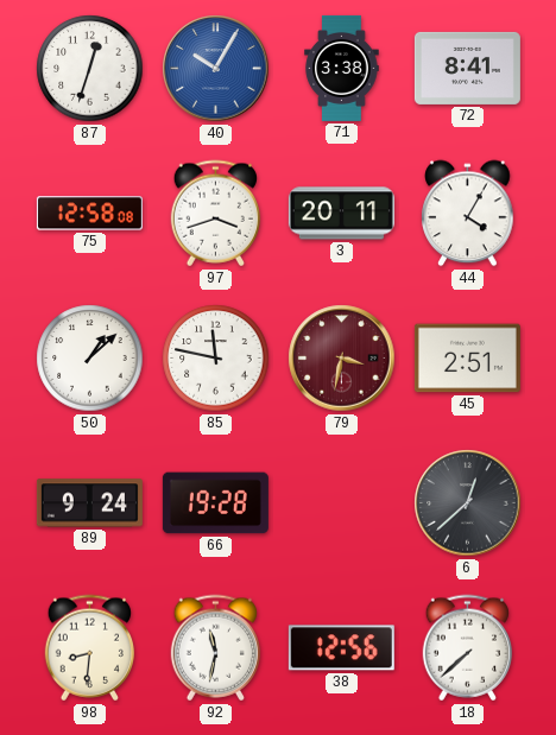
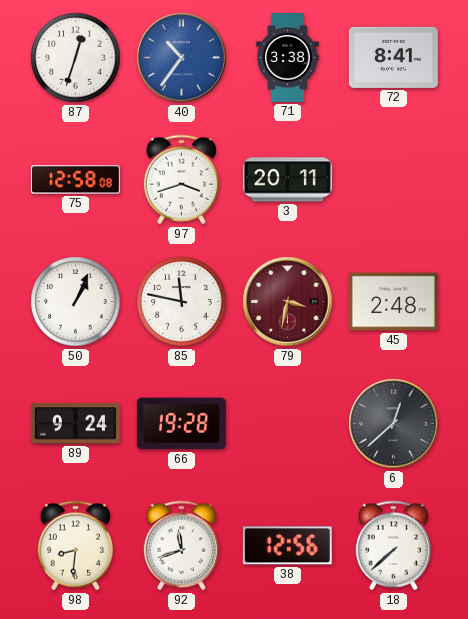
40: 10:05 -> 10:36 (182, 58)
44: 4:05 -> none (468, 214)
50: 1:08 -> 1:04 (76, 302)
45: 2:51 -> 2:48 (393, 302)
92: 11:32 -> 11:42 (181, 546)
